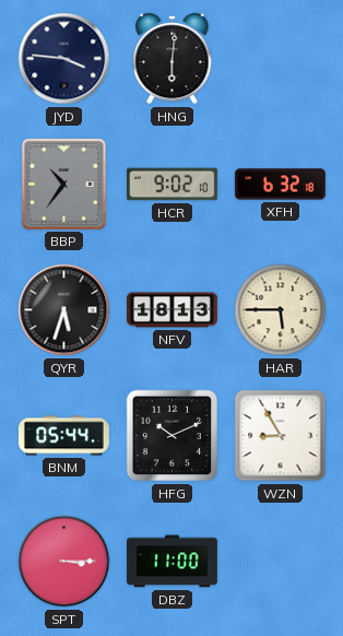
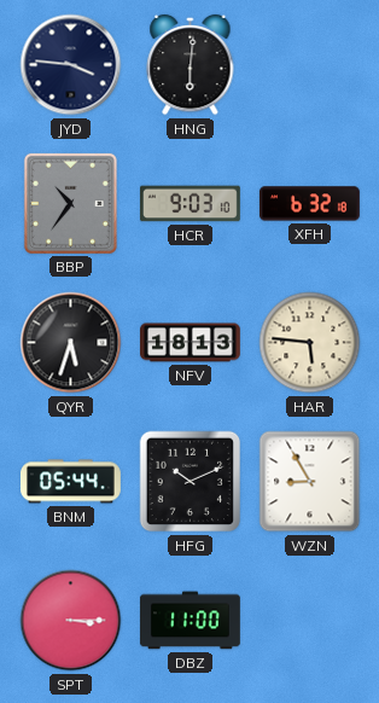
HCR: 9:02 -> 9:03 (191, 204)
HAR: 5:45 -> 5:46 (310, 343)
